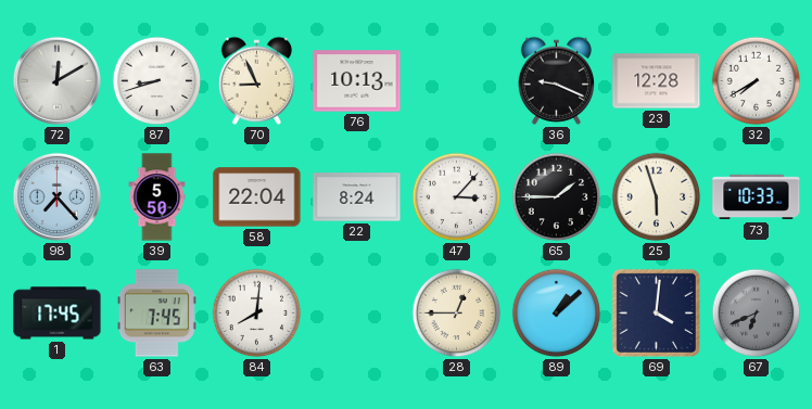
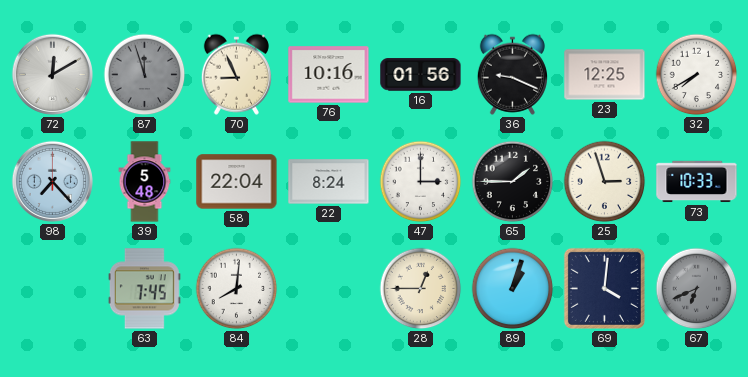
87: 8:42 -> 11:57 (145, 75)
87 dial: white -> grey (145, 75)
76: 10:13 -> 10:16 (329, 75)
16: none -> 01:56 (421, 75)
23: 12:28 -> 12:25 (605, 75)
39: 5:50 -> 5:48 (145, 182)
47: 3:07 -> 3:00 (421, 182)
25: 5:57 -> 2:57 (605, 182)
1: 17:45 -> none (58, 314)
89: 1:08 -> 1:03 (513, 289)
